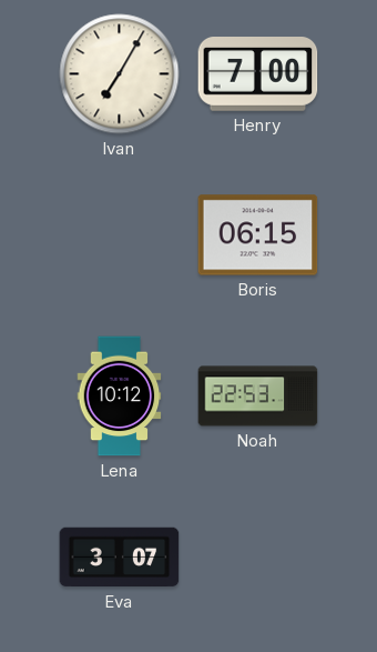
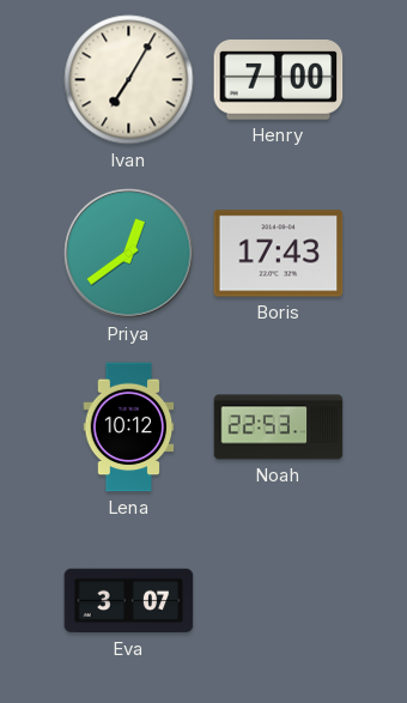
Priya: none -> 12:39 (129, 254)
Boris: 06:15 -> 17:43 (279, 254)
